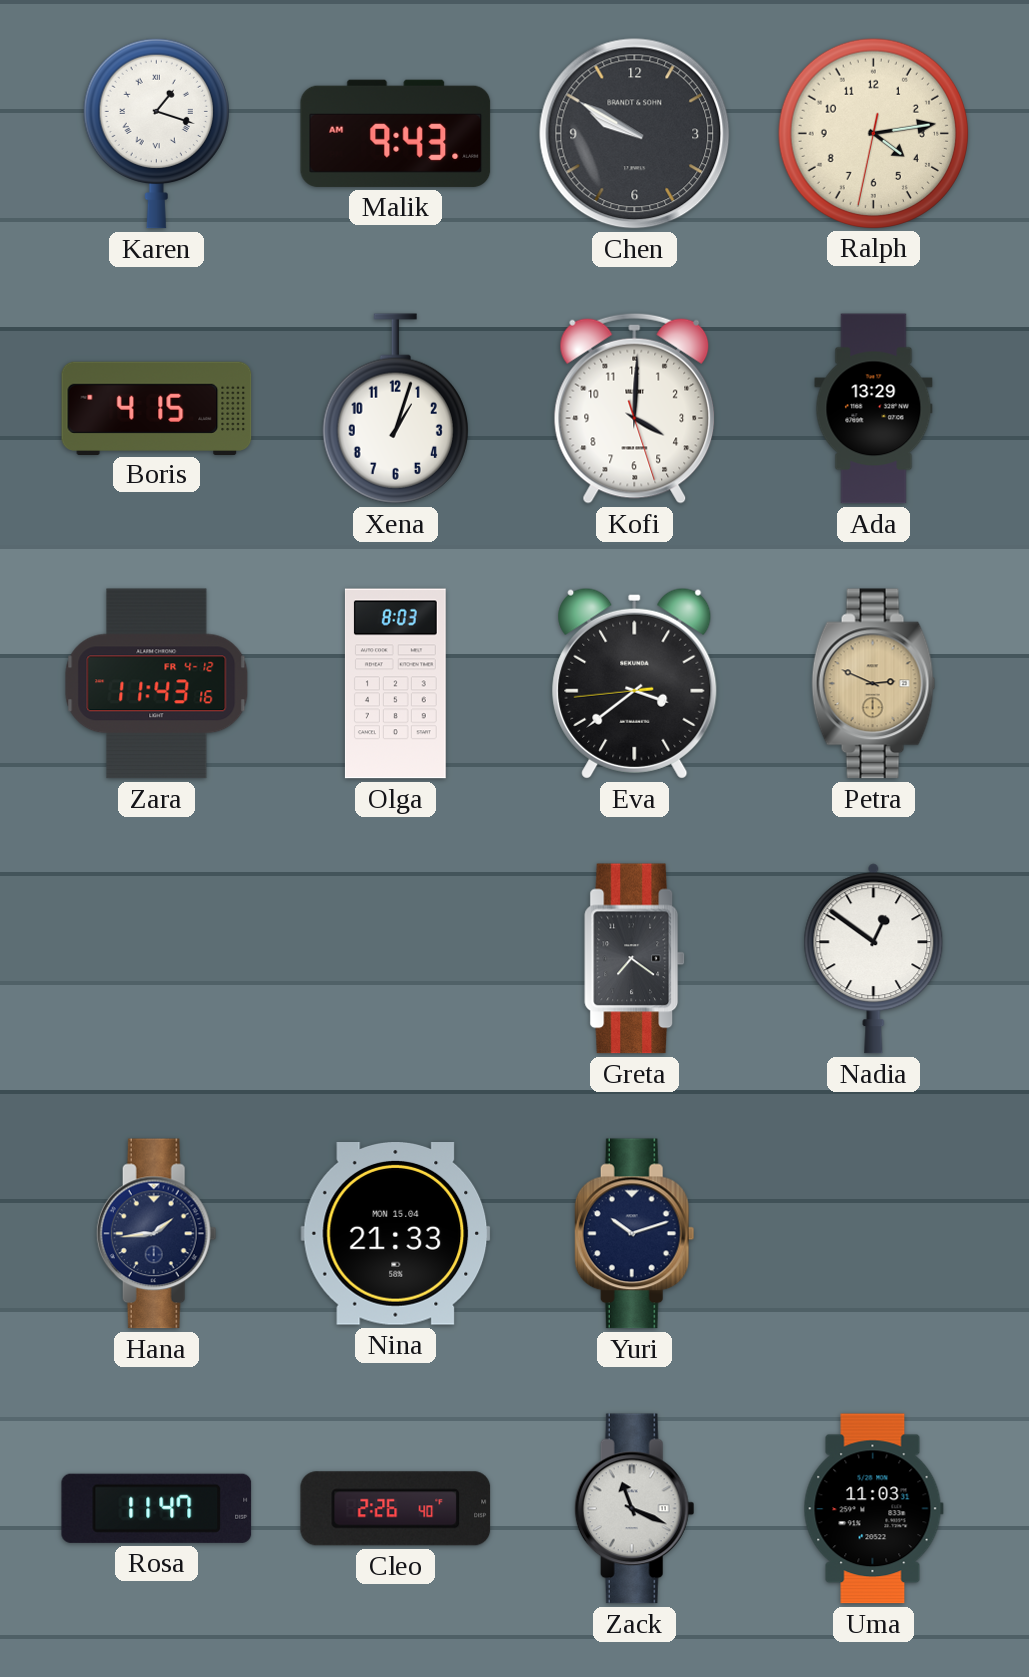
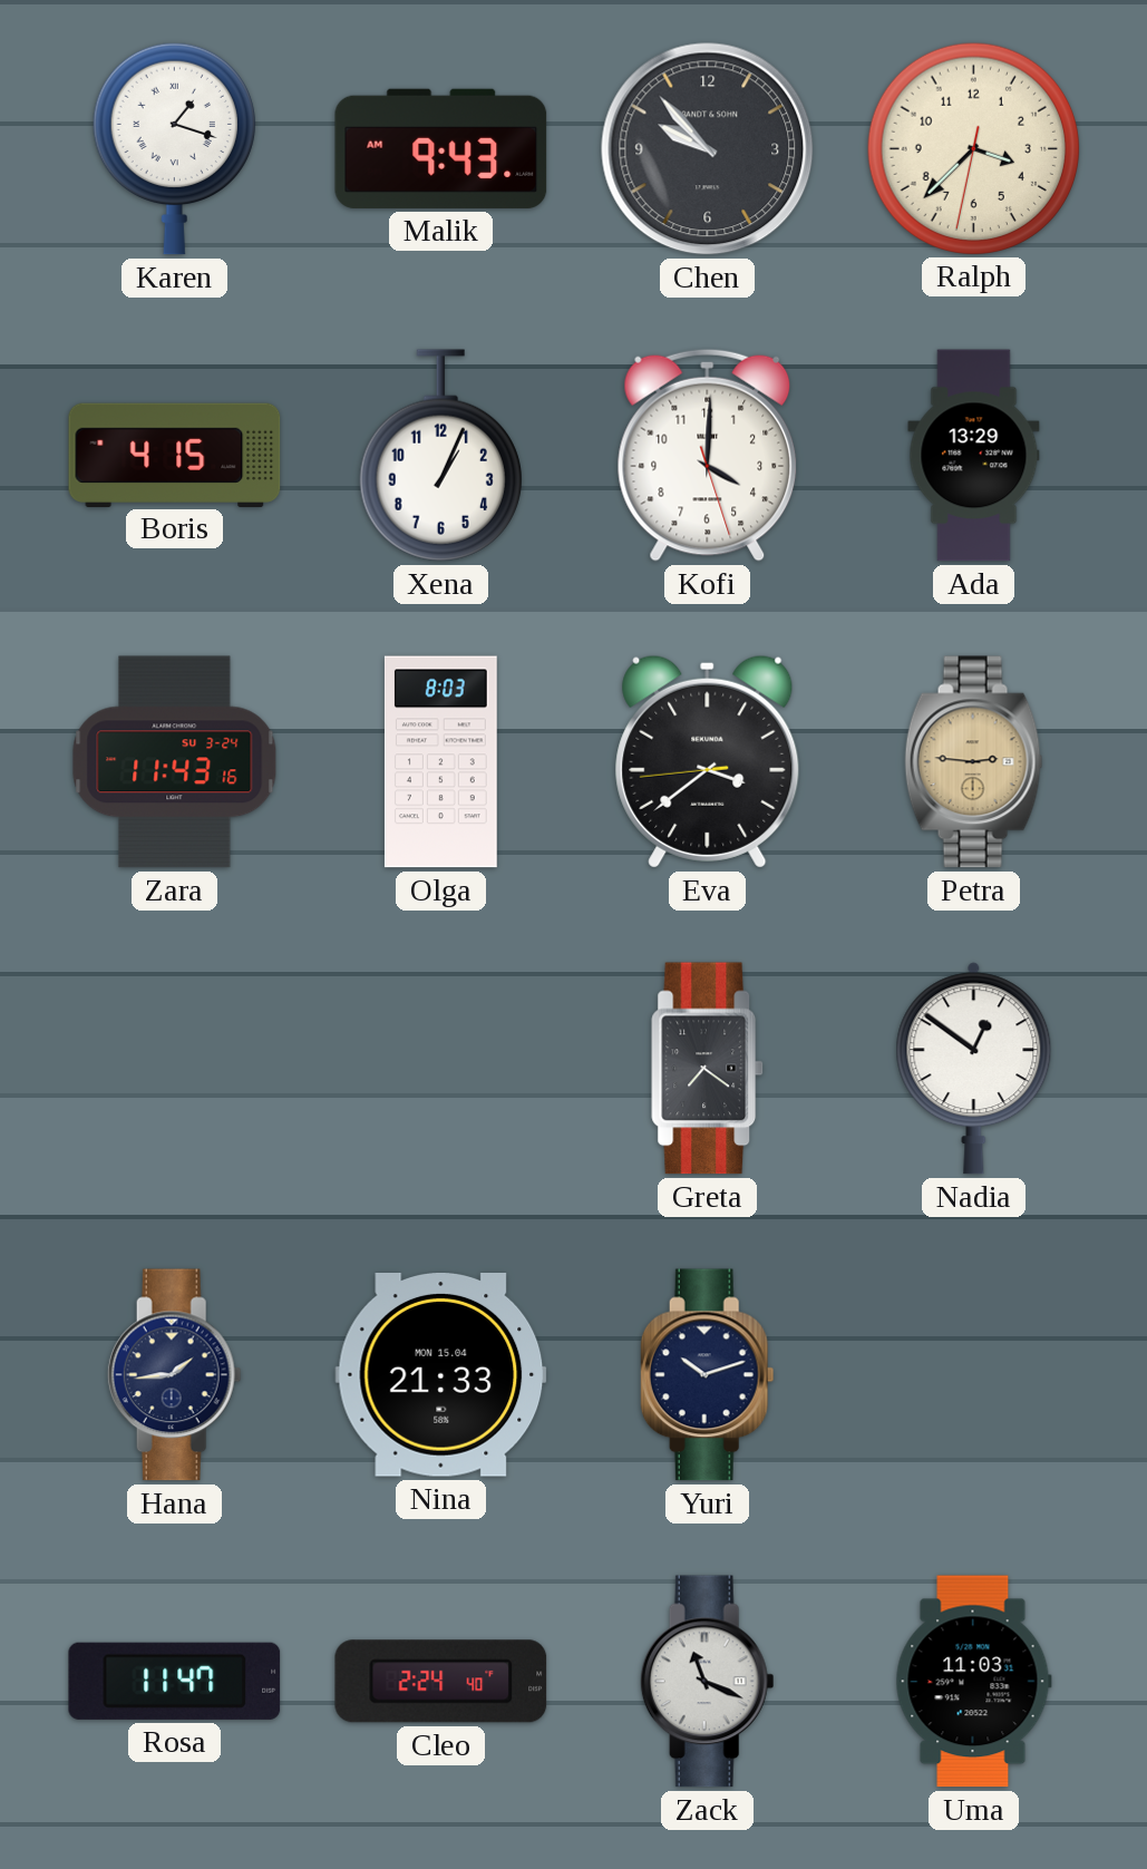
Chen: 9:50 -> 9:53 (708, 149)
Ralph: 4:13 -> 3:37 (973, 148)
Xena: 1:03 -> 1:04 (440, 456)
Zara date: FR 4-12 -> SU 3-24 (175, 762)
Petra: 2:49 -> 2:46 (974, 762)
Cleo: 2:26 -> 2:24 (441, 1682)
